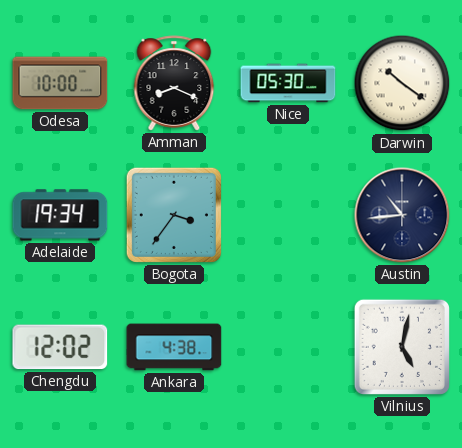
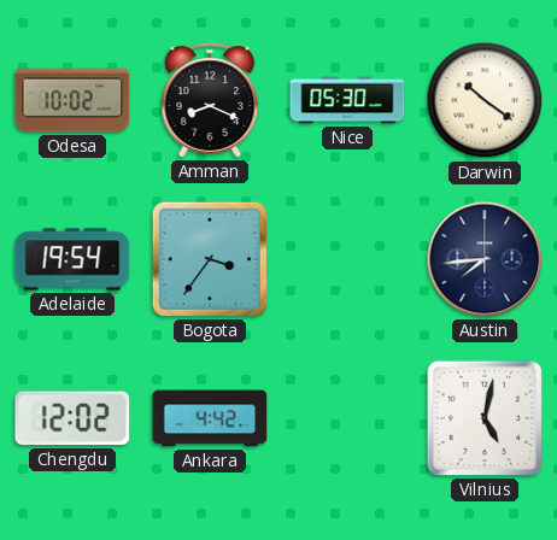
Odesa: 10:00 -> 10:02 (72, 100)
Adelaide: 19:34 -> 19:54 (72, 259)
Austin: 10:44 -> 7:44 (485, 259)
Ankara: 4:38 -> 4:42 (210, 418)
